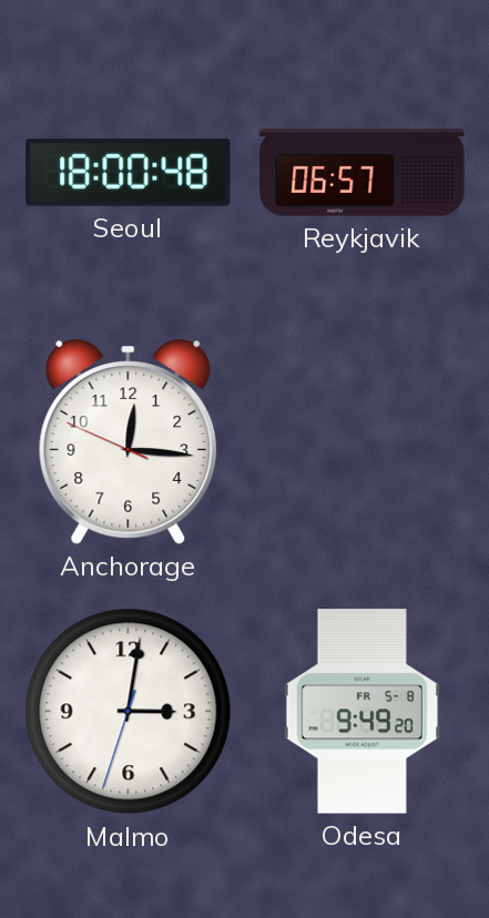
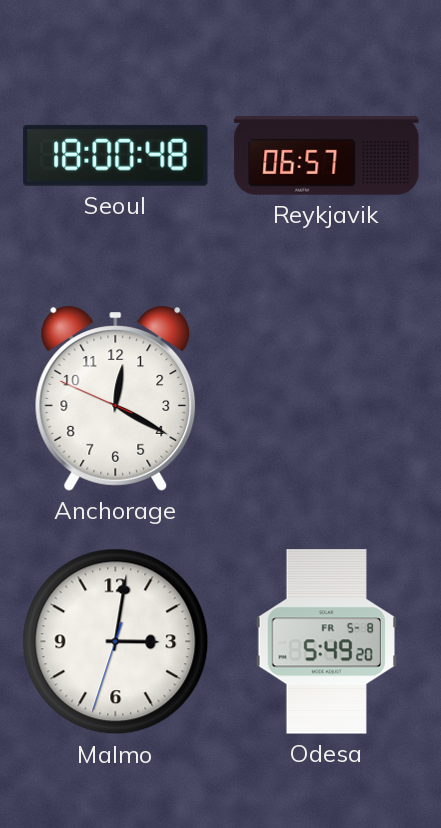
Anchorage: 12:15 -> 12:19 (116, 398)
Odesa: 9:49 -> 5:49 (327, 642)
